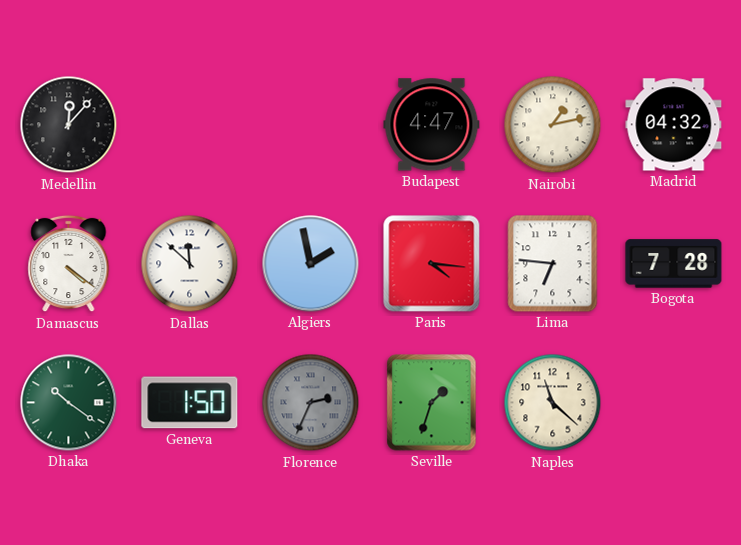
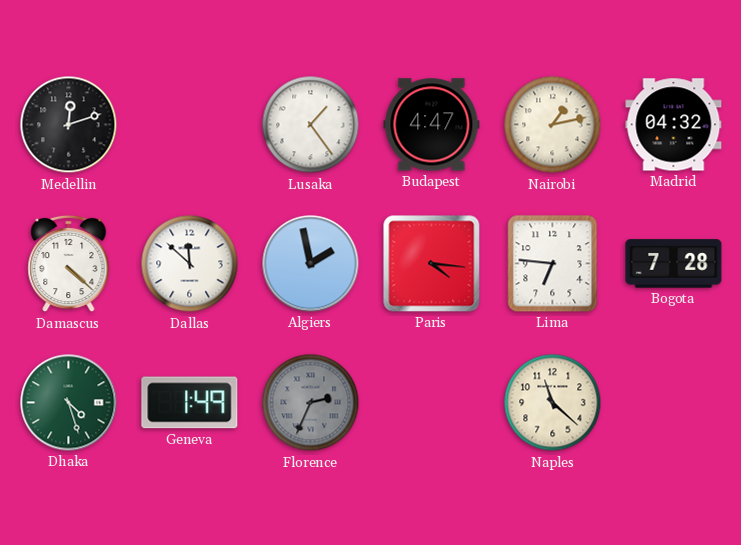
Medellin: 12:07 -> 12:12 (69, 125)
Lusaka: none -> 1:24 (311, 125)
Damascus: 4:21 -> 4:22 (69, 264)
Dhaka: 10:21 -> 4:27 (69, 403)
Geneva: 1:50 -> 1:49 (190, 403)
Seville: 1:33 -> none (432, 403)
